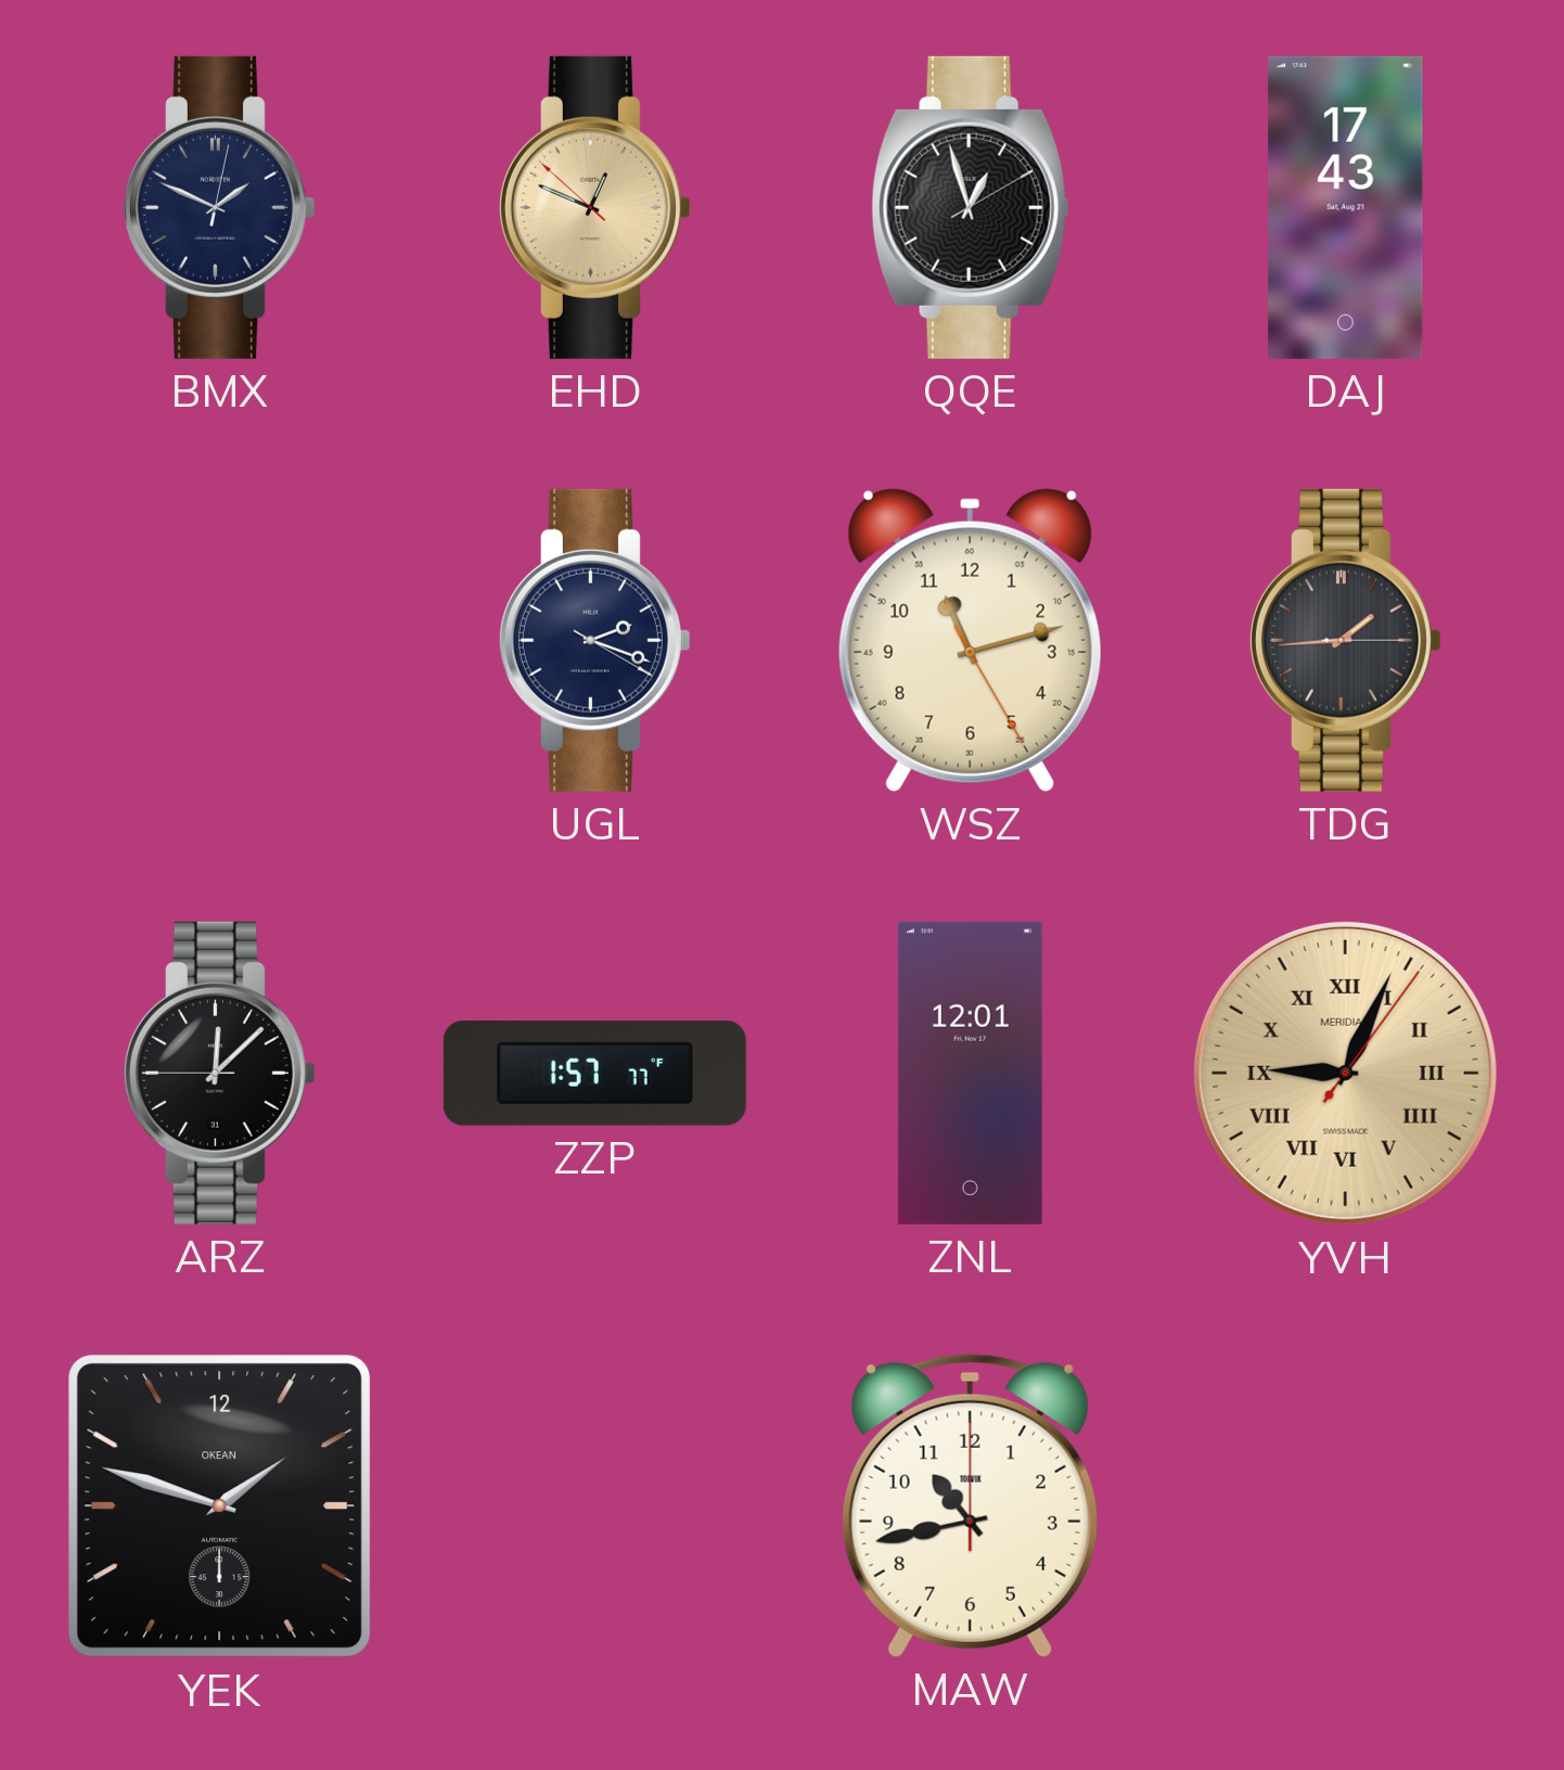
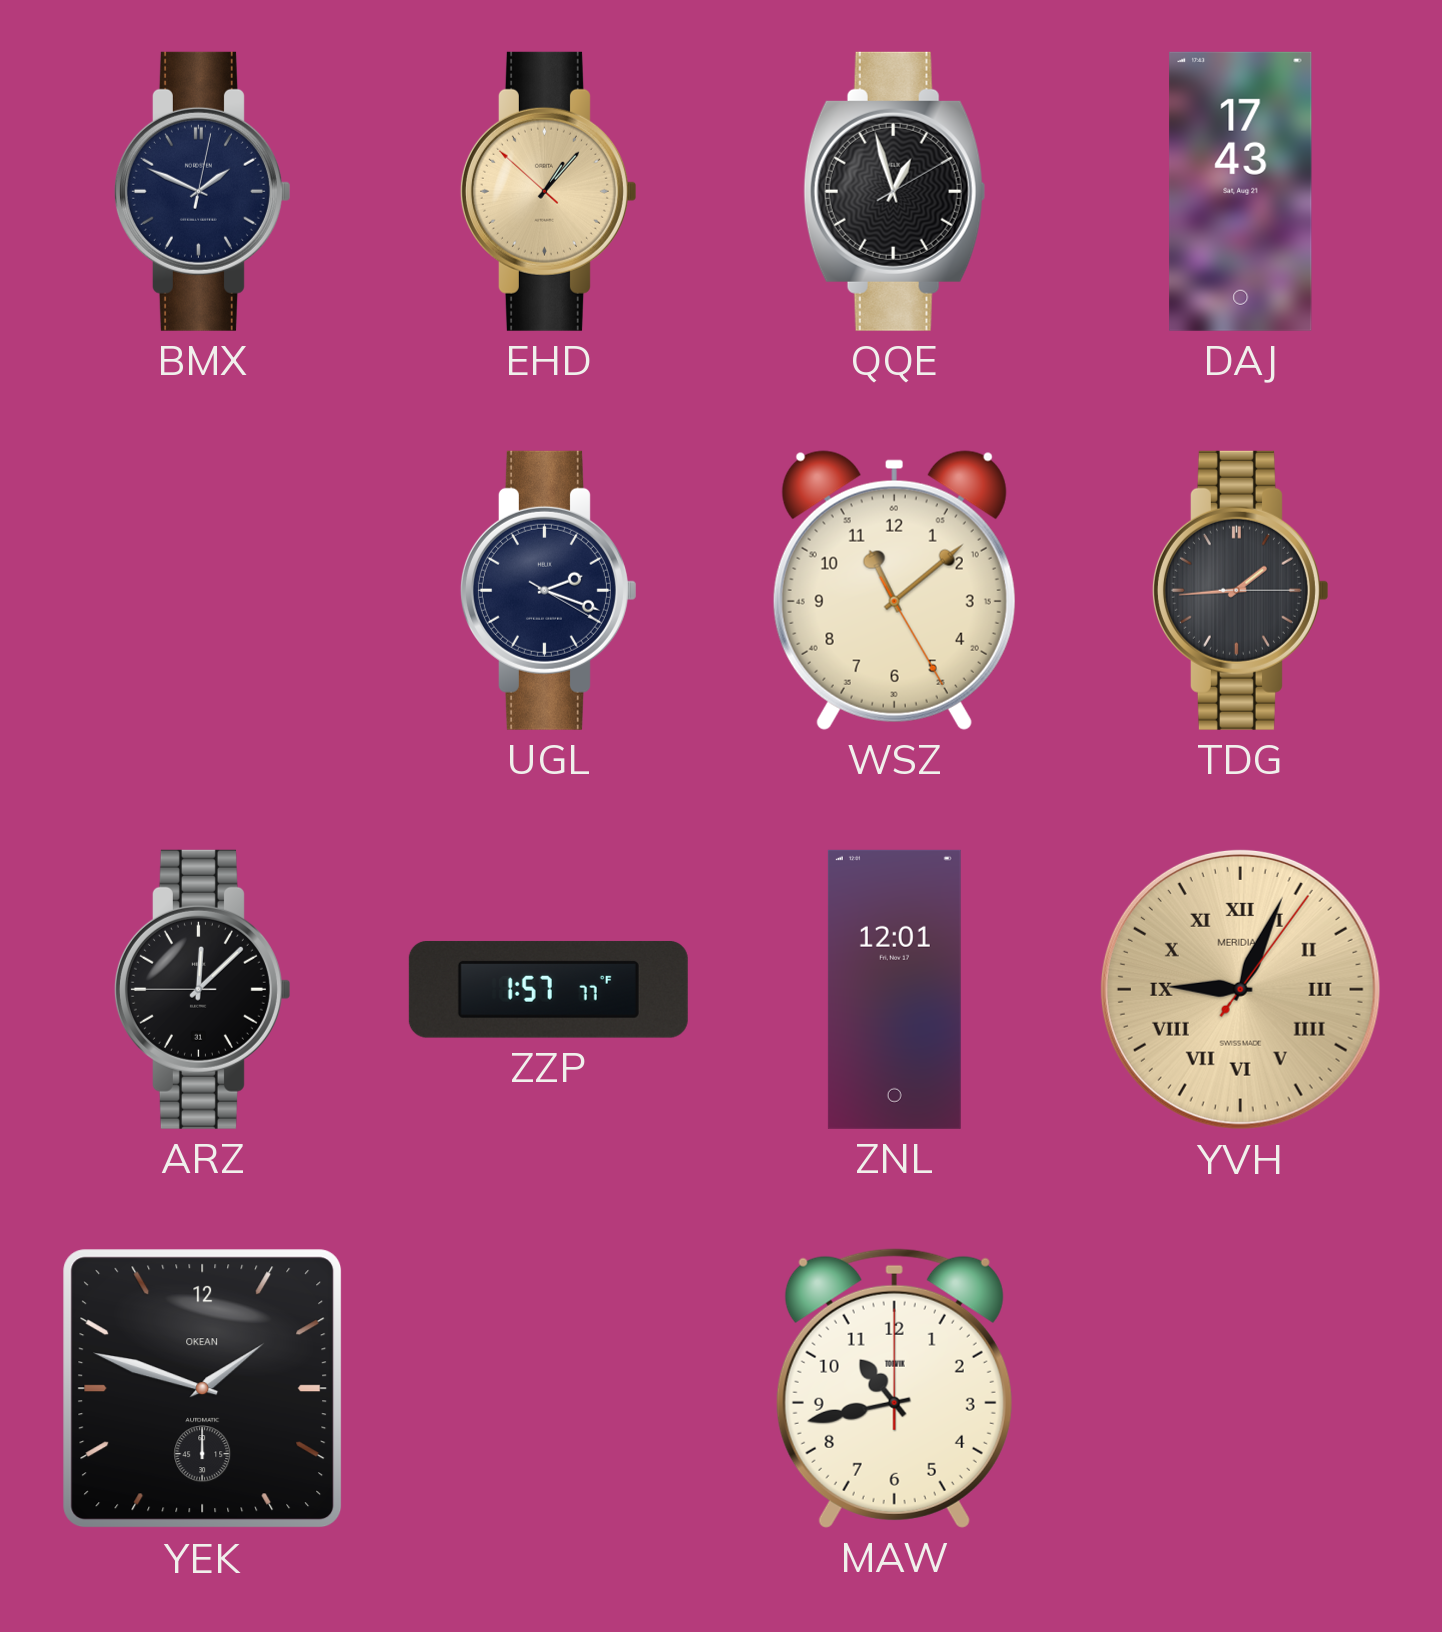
EHD: 12:48 -> 1:06 (548, 191)
WSZ: 11:12 -> 11:08 (894, 590)
